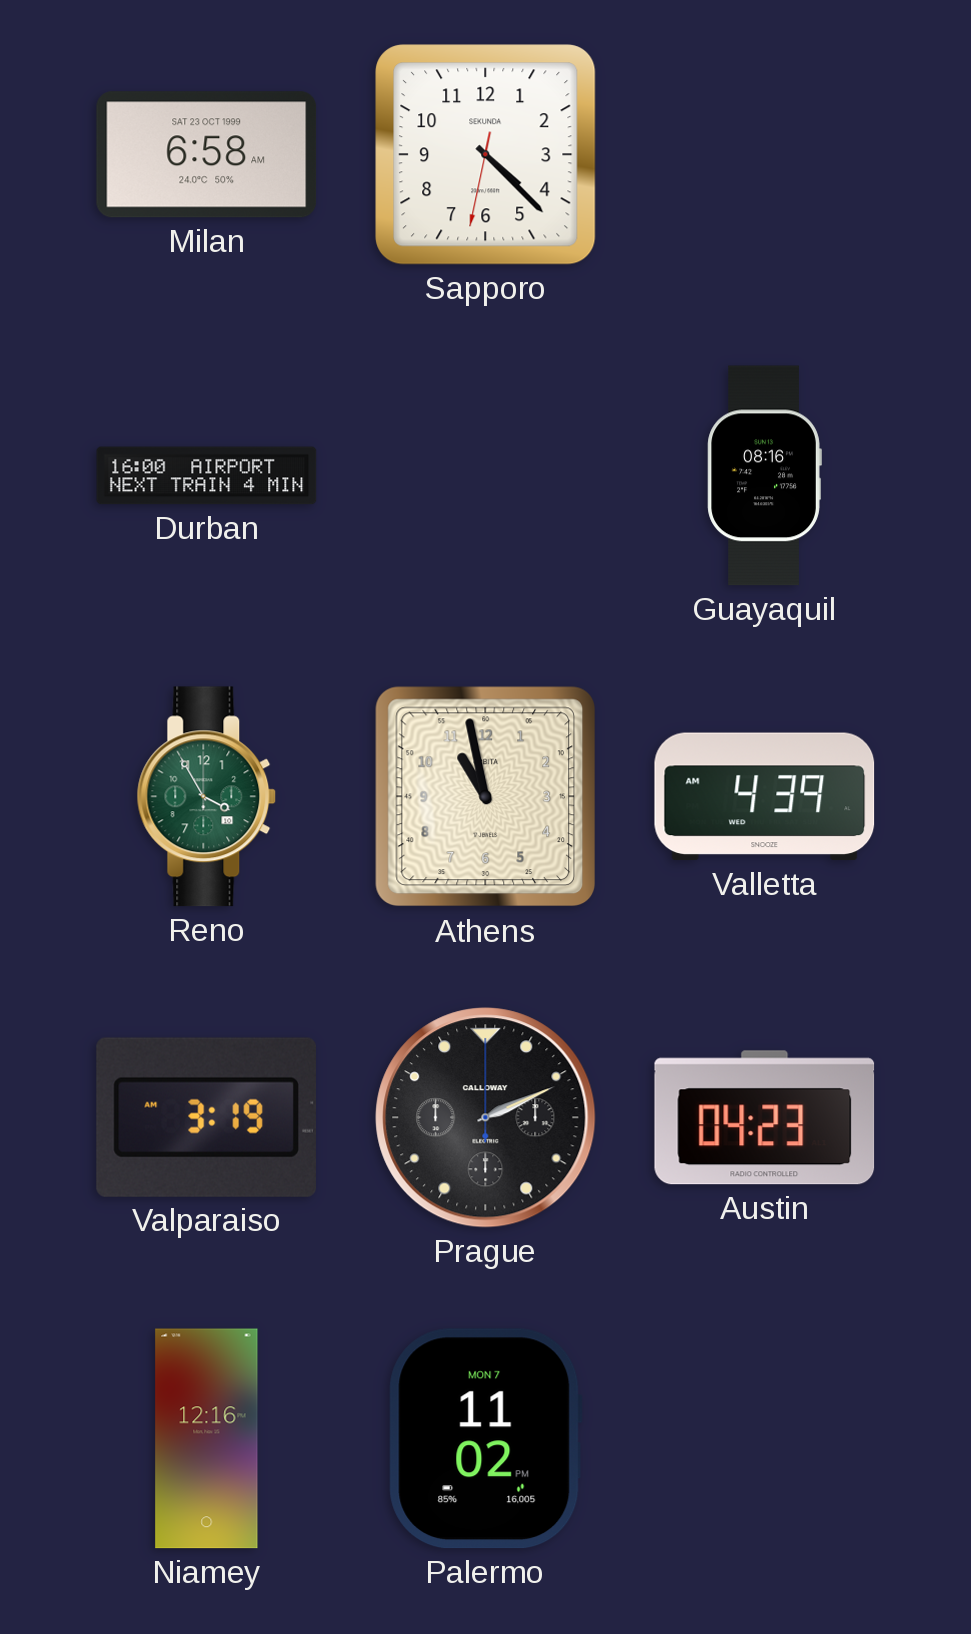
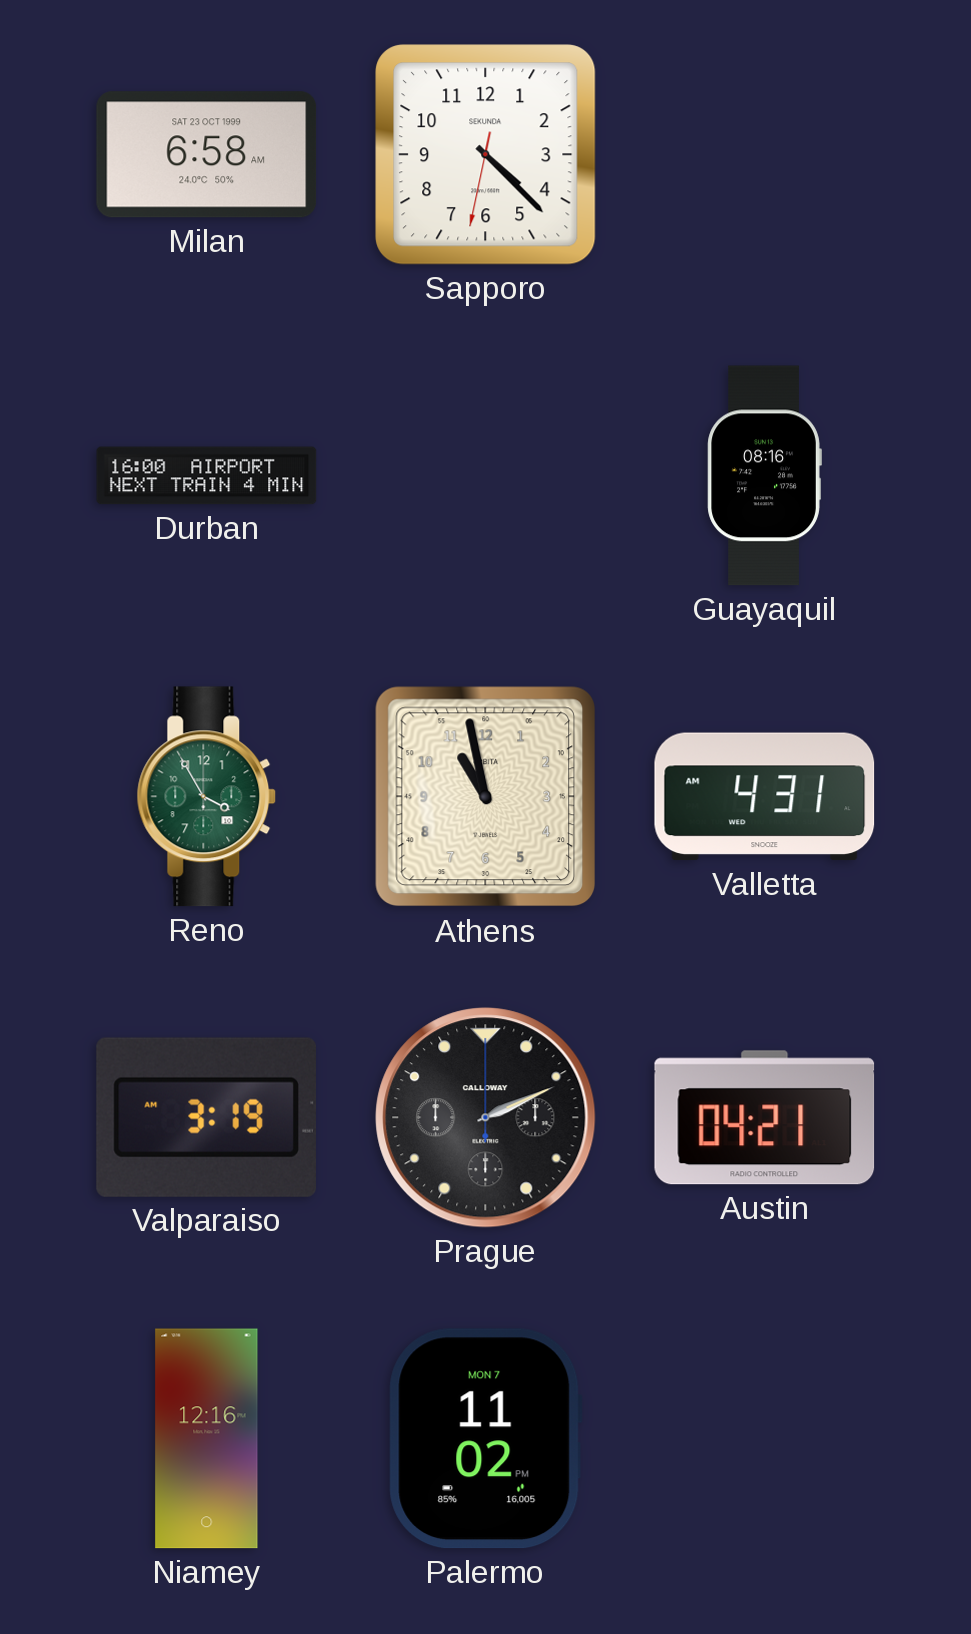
Valletta: 4:39 -> 4:31 (765, 797)
Austin: 04:23 -> 04:21 (765, 1118)
